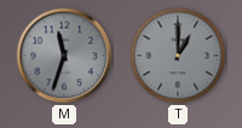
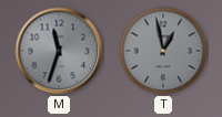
T: 1:00 -> 12:58 (163, 51)
